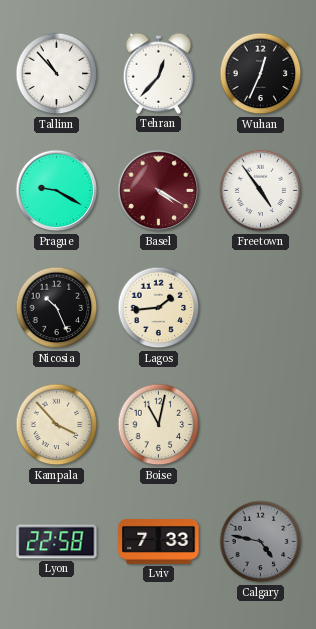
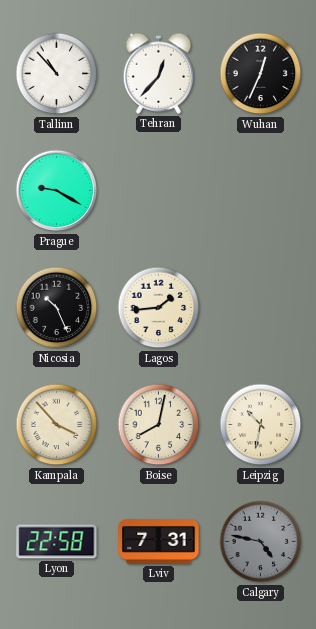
Basel: 4:20 -> none (159, 191)
Freetown: 4:54 -> none (261, 191)
Boise: 11:02 -> 8:02 (159, 425)
Leipzig: none -> 10:32 (261, 425)
Lviv: 7:33 -> 7:31 (159, 542)
